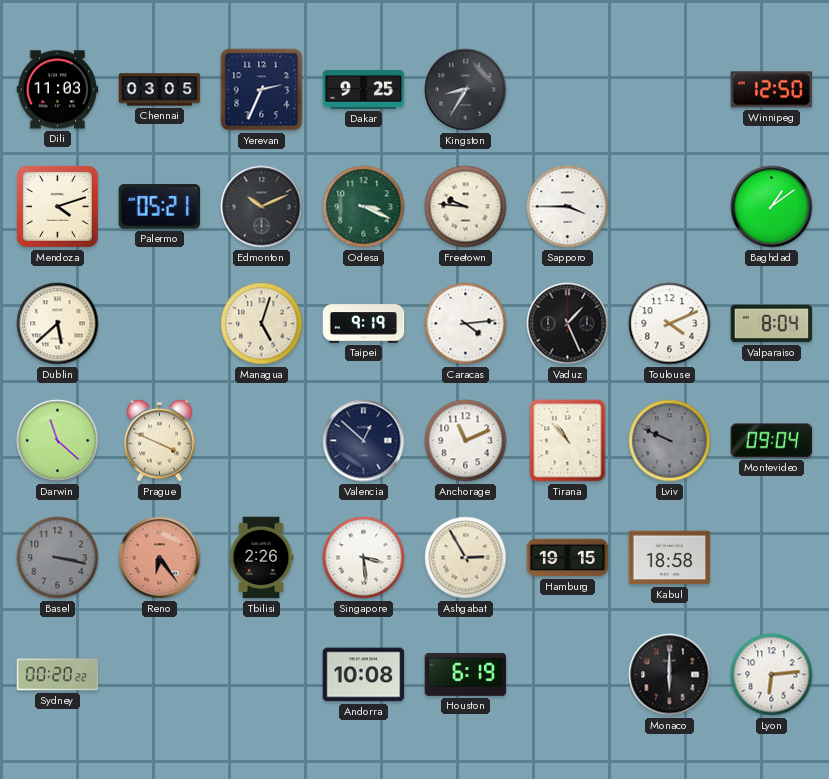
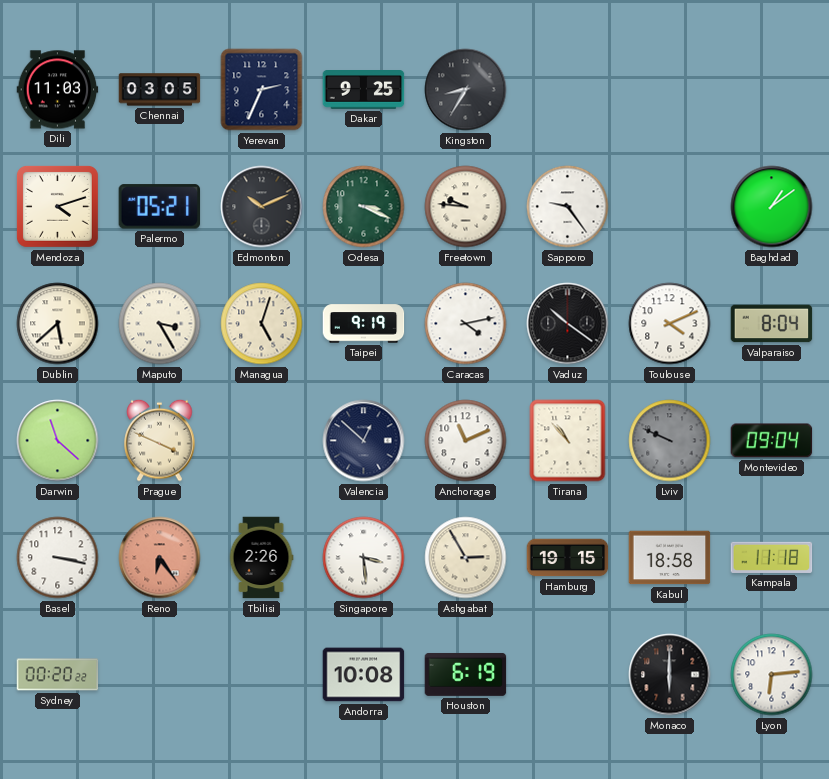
Winnipeg: 12:50 -> none (772, 90)
Sapporo: 3:45 -> 9:24 (568, 207)
Maputo: none -> 3:25 (160, 324)
Caracas: 4:14 -> 4:13 (466, 324)
Vaduz: 1:26 -> 10:21 (568, 324)
Basel dial: grey -> white (58, 558)
Kampala: none -> 11:18 (772, 557)
